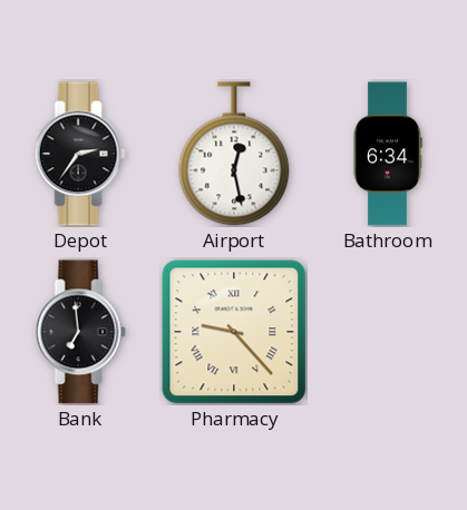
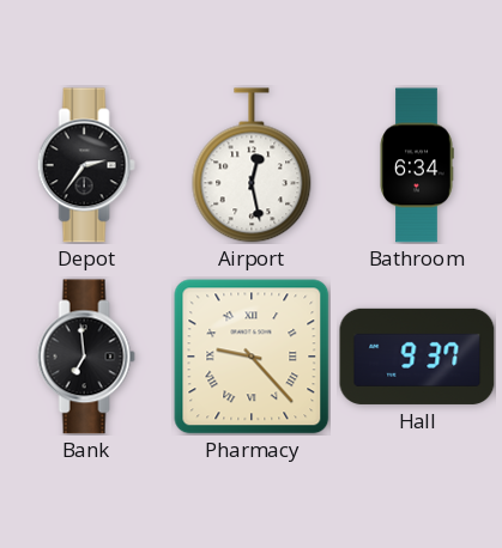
Hall: none -> 9:37 (417, 357)
